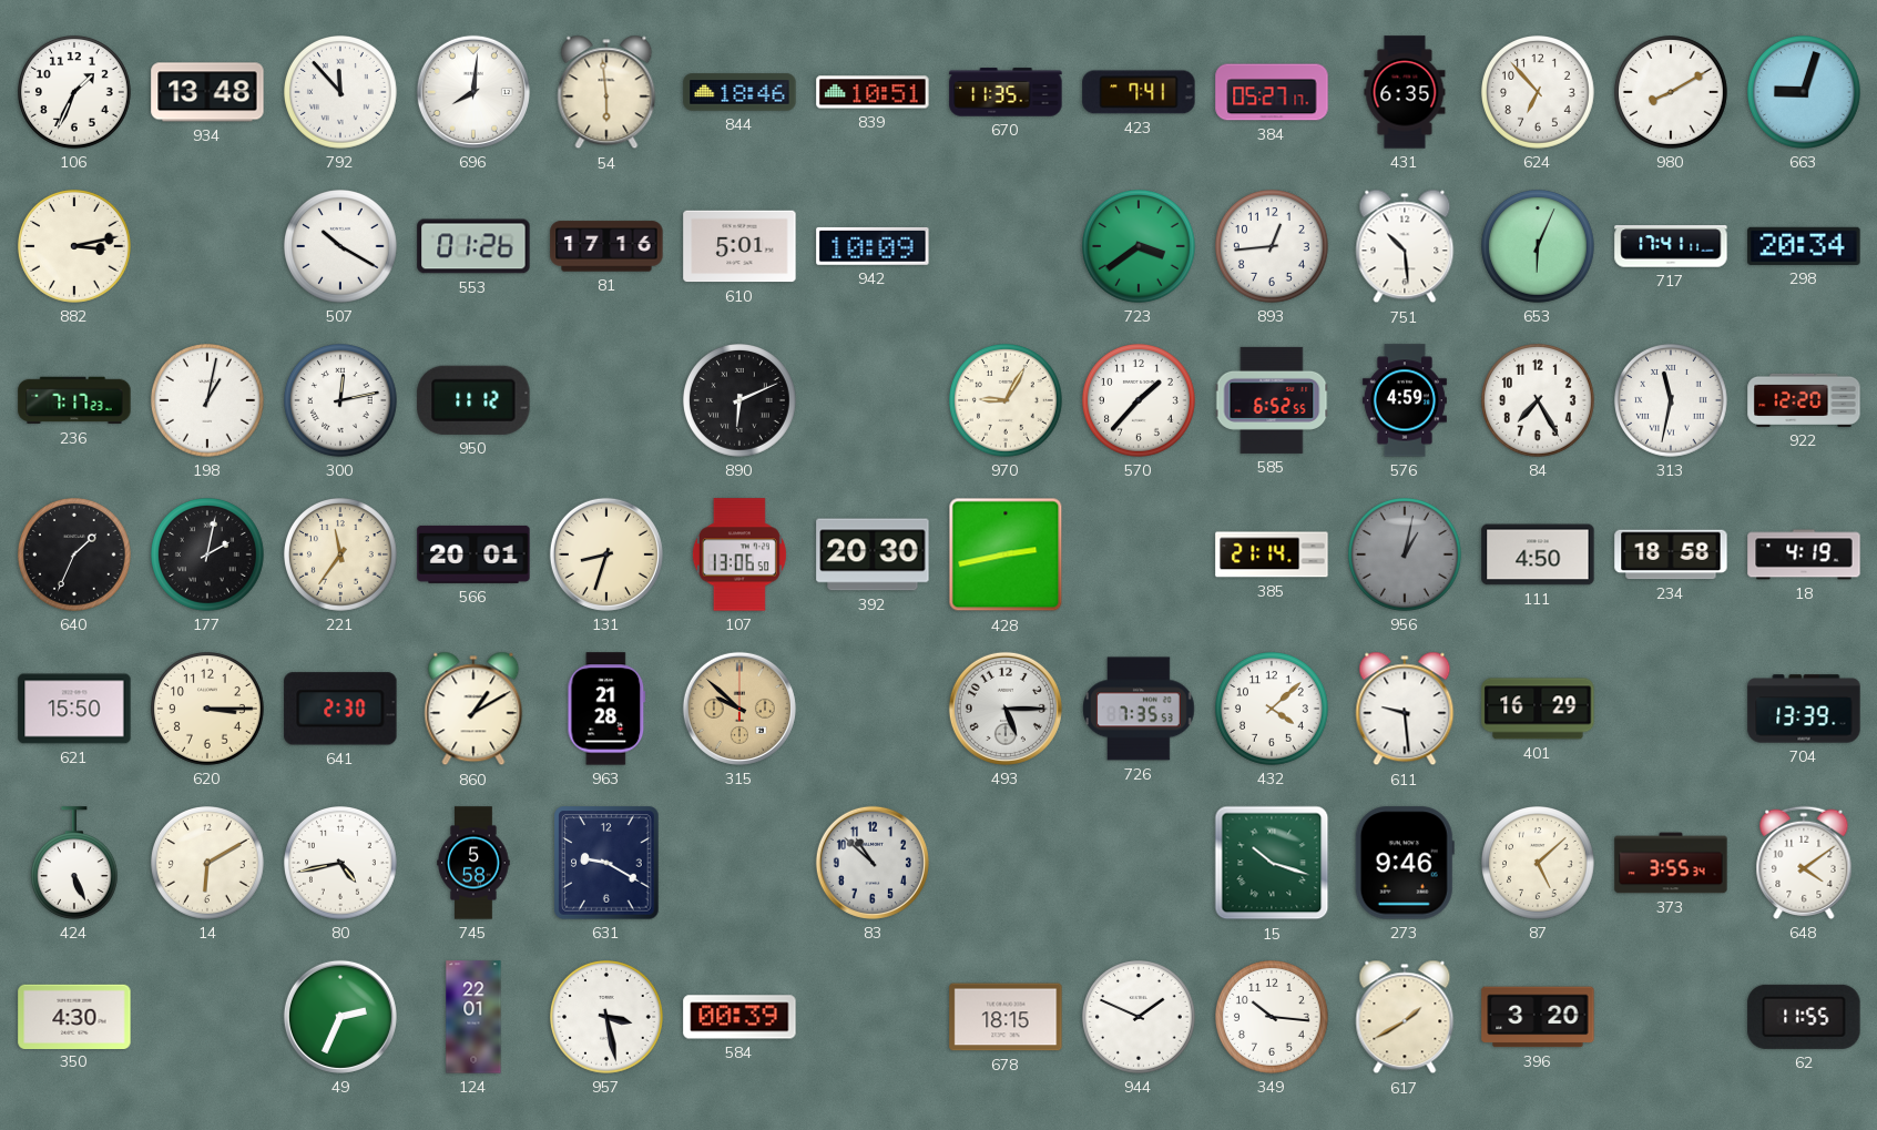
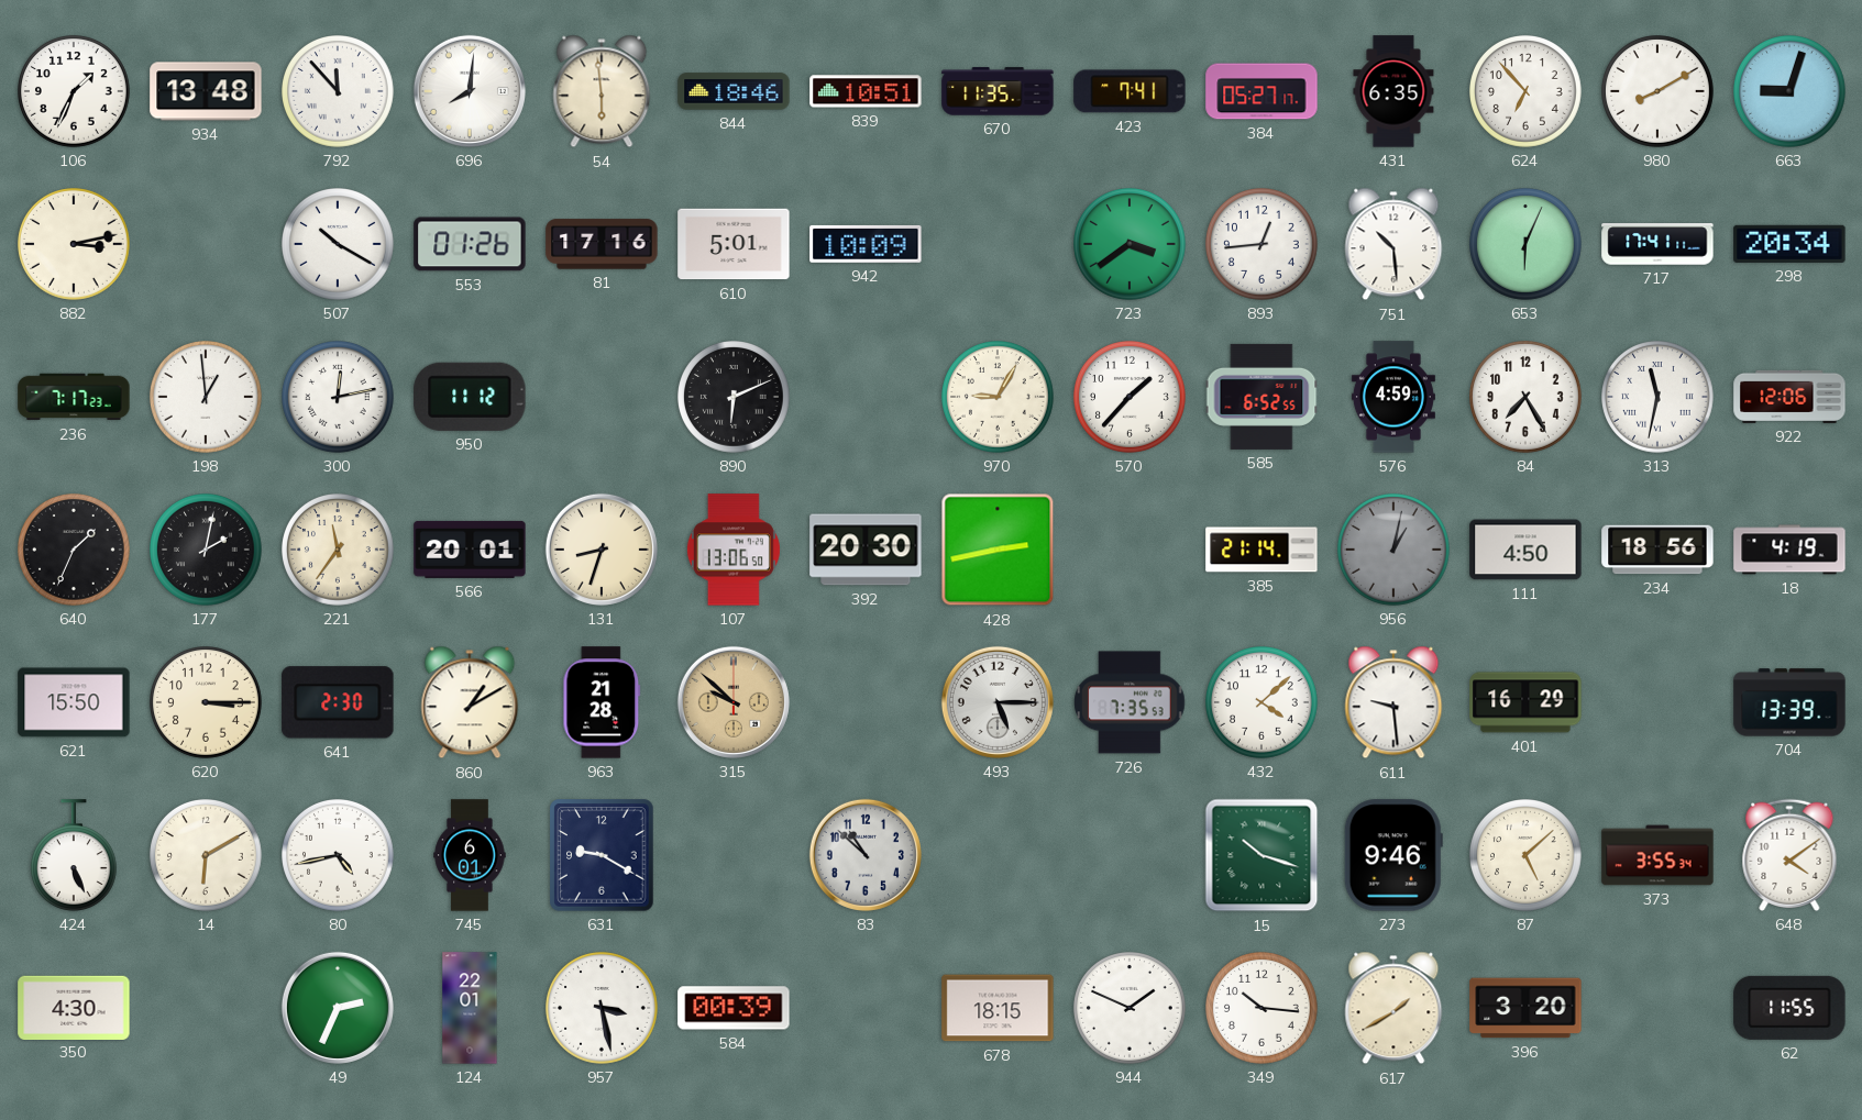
198: 1:02 -> 12:59 (207, 398)
922: 12:20 -> 12:06 (1789, 397)
234: 18:58 -> 18:56 (1657, 550)
745: 5:58 -> 6:01 (470, 855)
